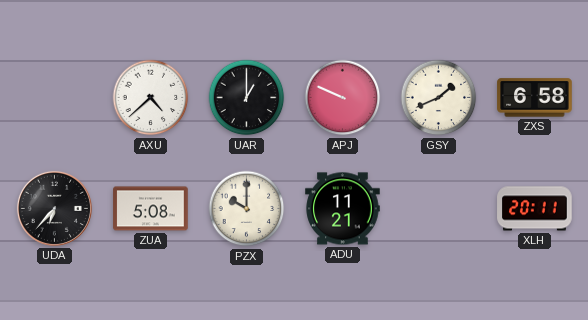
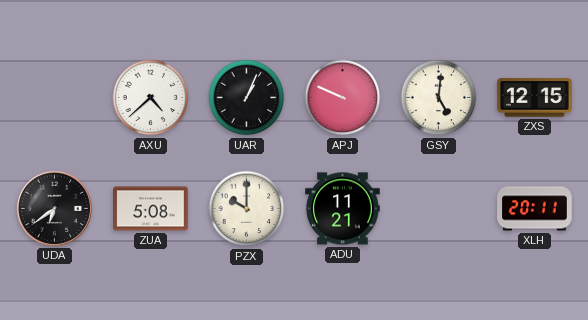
UAR: 1:00 -> 1:04 (247, 98)
GSY: 1:41 -> 5:01 (439, 98)
ZXS: 6:58 -> 12:15 (535, 98)
UDA: 6:37 -> 6:39 (54, 208)
